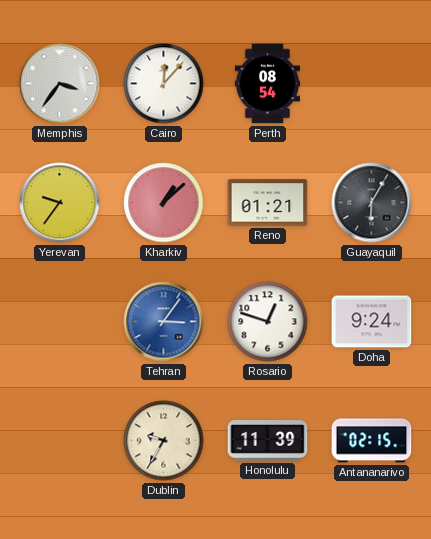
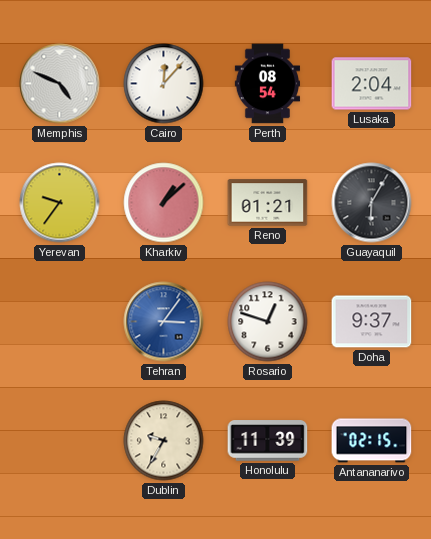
Memphis: 3:36 -> 4:49 (60, 84)
Lusaka: none -> 2:04 (372, 84)
Doha: 9:24 -> 9:37 (372, 322)
